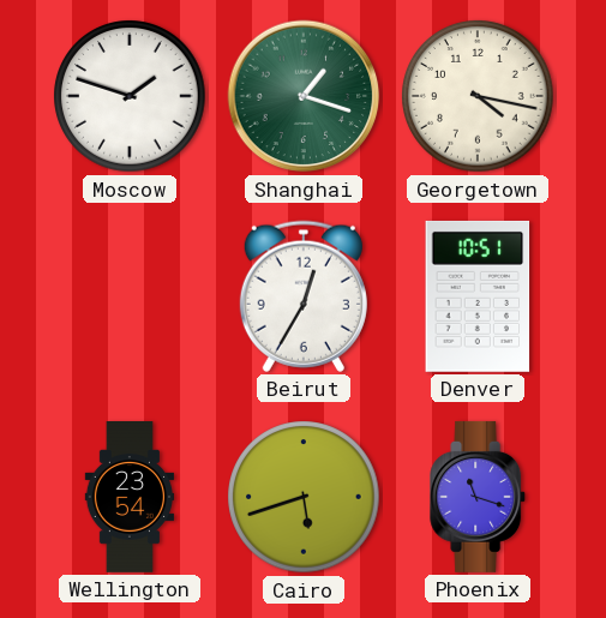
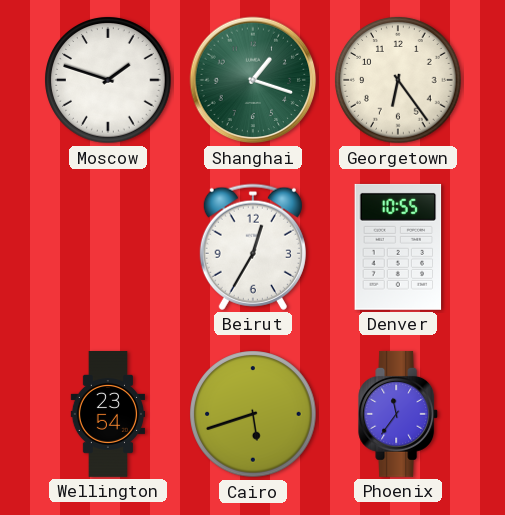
Georgetown: 4:17 -> 6:24 (398, 80)
Denver: 10:51 -> 10:55 (398, 247)
Phoenix: 11:18 -> 11:36 (399, 414)
